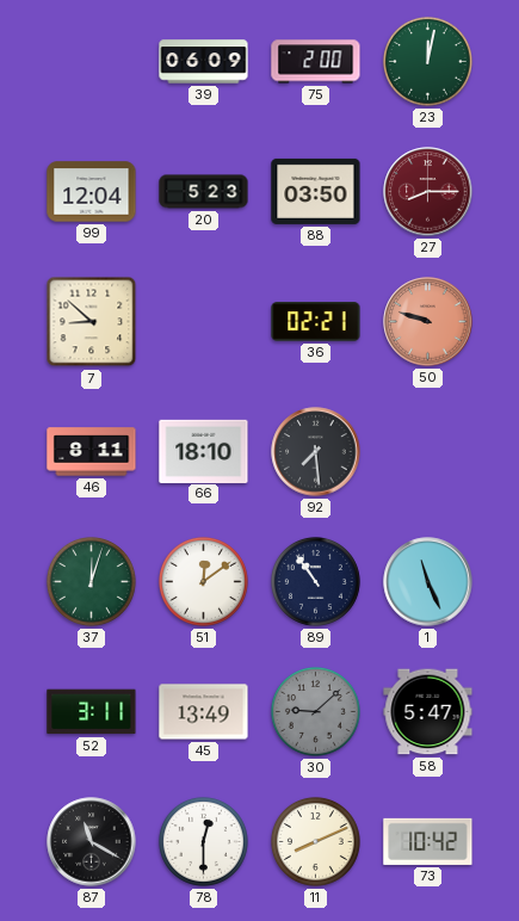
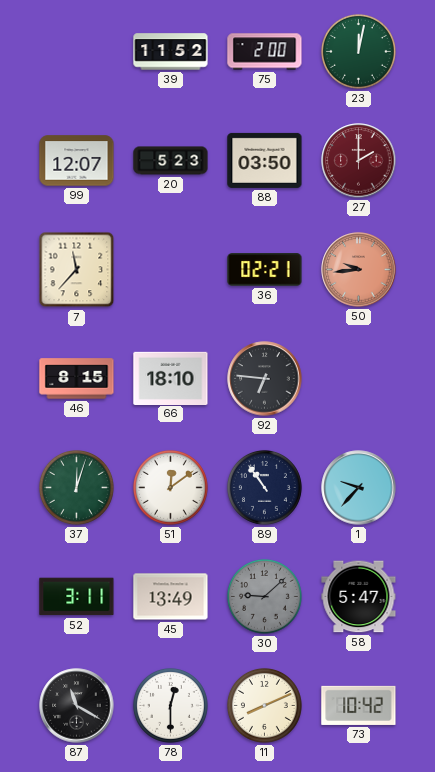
39: 06:09 -> 11:52 (171, 52)
99: 12:04 -> 12:07 (77, 161)
27: 8:15 -> 2:00 (359, 161)
7: 8:52 -> 11:37 (77, 270)
50: 9:48 -> 9:44 (359, 270)
46: 8:11 -> 8:15 (77, 379)
92: 7:29 -> 6:46 (265, 379)
1: 11:26 -> 9:37 (359, 488)
